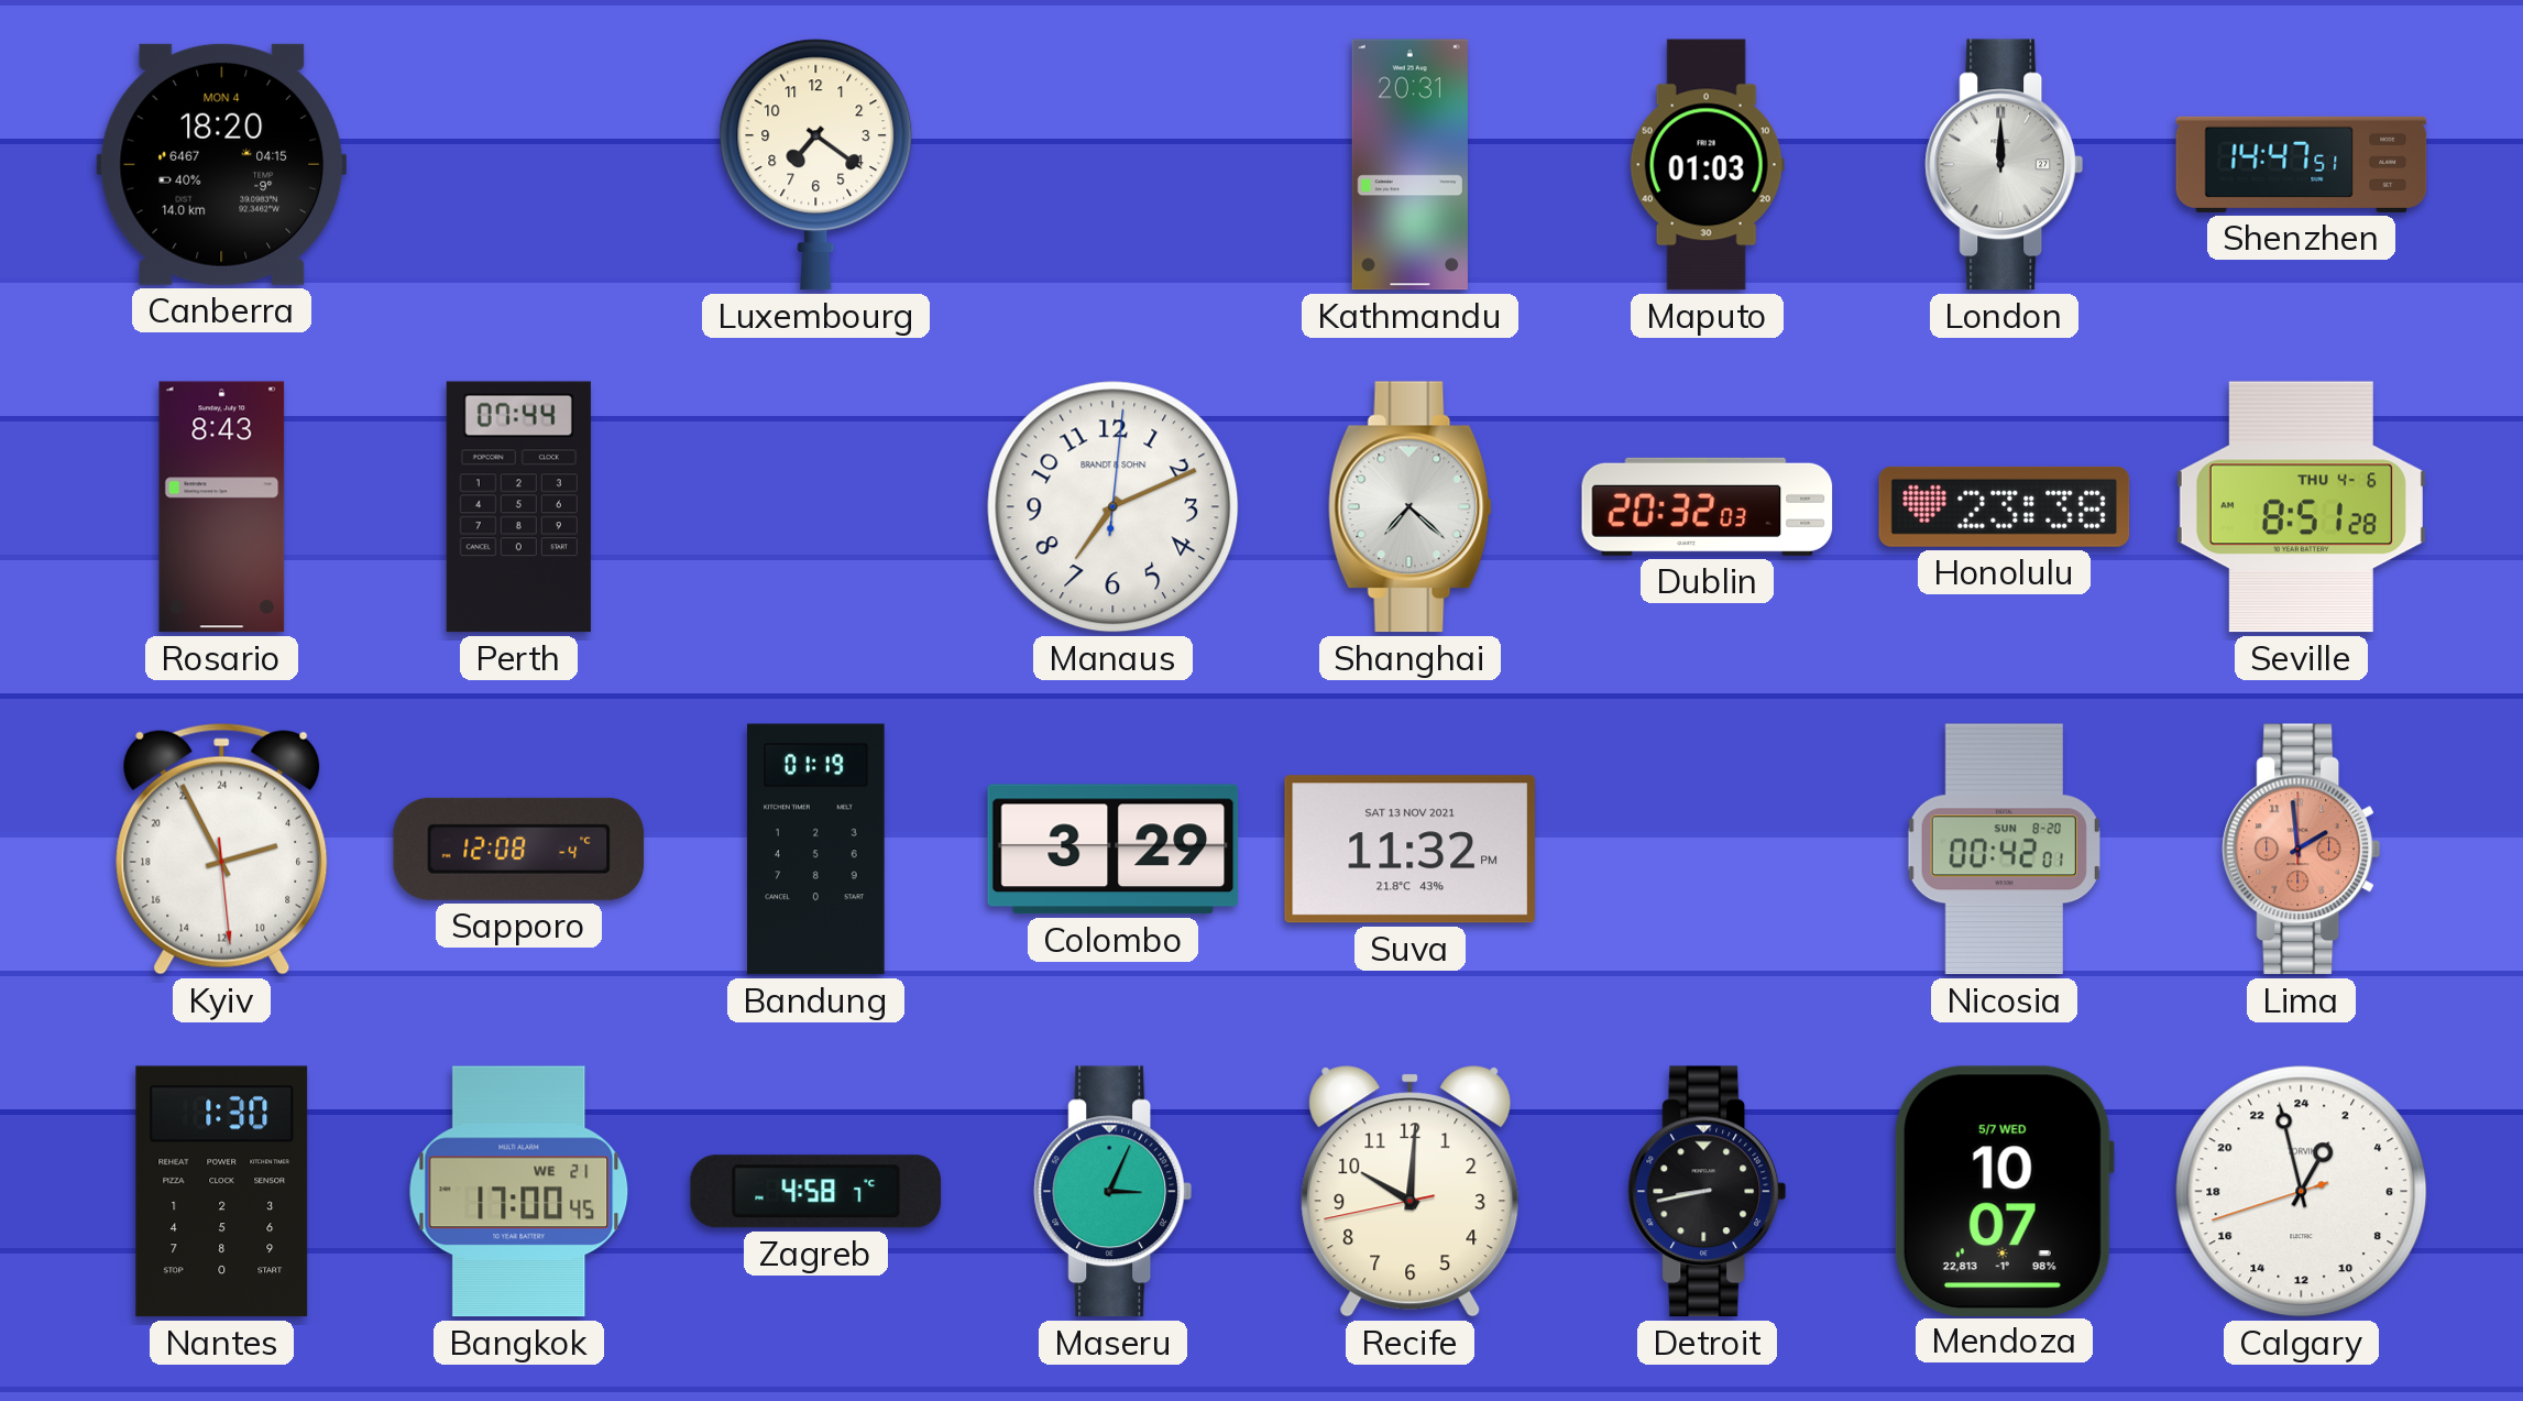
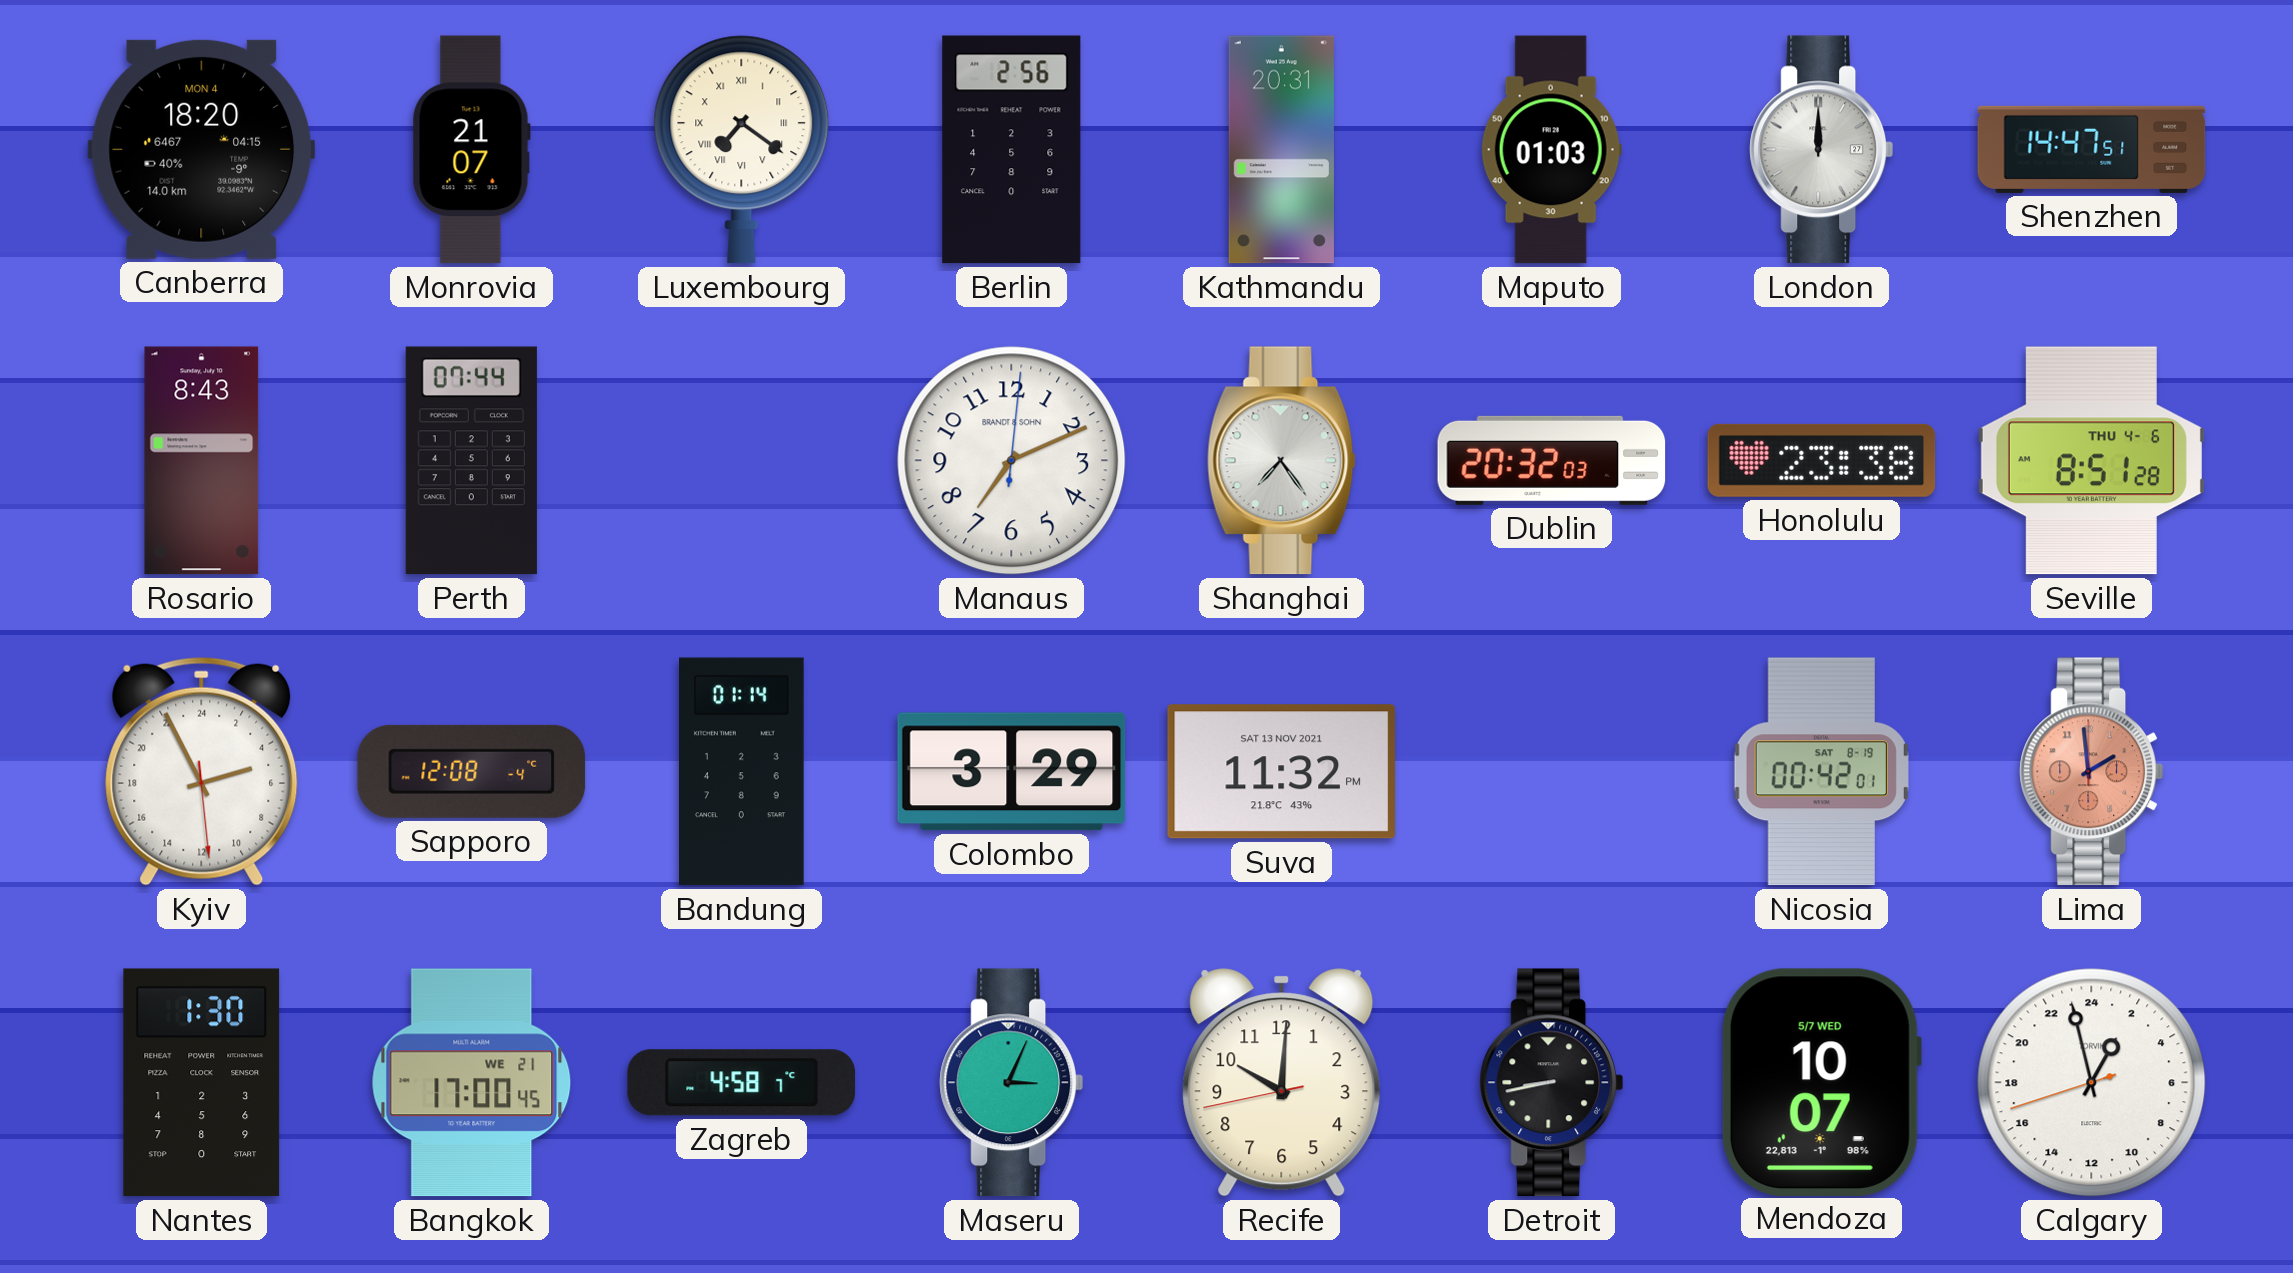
Monrovia: none -> 21:07 (471, 150)
Luxembourg numerals: Arabic -> Roman (742, 150)
Berlin: none -> 2:56 (1012, 150)
Shanghai: 7:22 -> 7:24 (1281, 461)
Bandung: 01:19 -> 01:14 (742, 772)
Nicosia date: SUN 8-20 -> SAT 8-19 (1821, 772)
